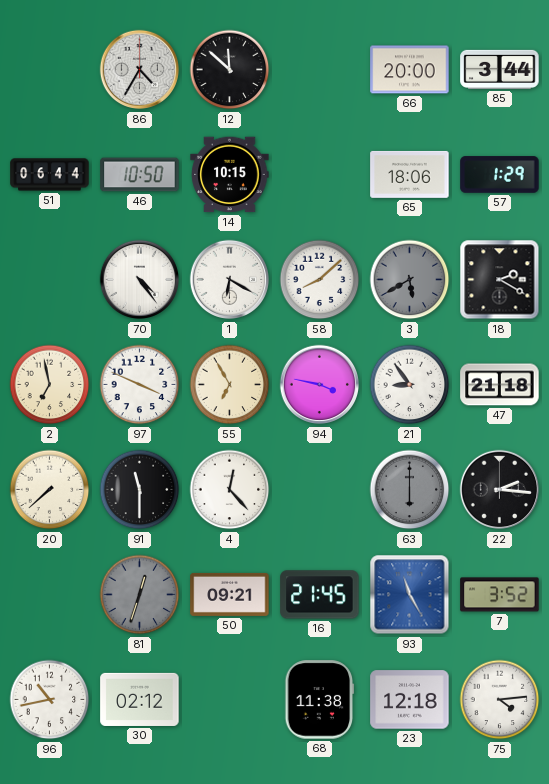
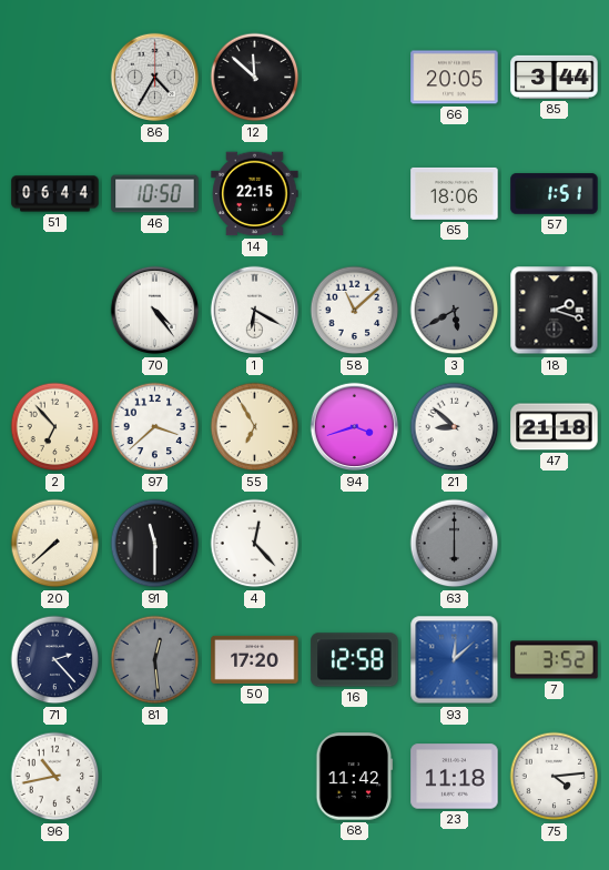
66: 20:00 -> 20:05 (455, 78)
14: 10:15 -> 22:15 (255, 194)
57: 1:29 -> 1:51 (555, 194)
58: 8:08 -> 11:08 (355, 311)
18: 2:20 -> 2:18 (555, 311)
2: 6:58 -> 6:53 (55, 427)
97: 3:49 -> 3:38 (155, 427)
94: 3:47 -> 3:42 (355, 427)
21: 8:54 -> 8:52 (455, 427)
22: 2:16 -> none (500, 490)
71: none -> 2:23 (55, 660)
81: 12:33 -> 12:29 (155, 660)
50: 09:21 -> 17:20 (255, 659)
16: 21:45 -> 12:58 (355, 660)
93: 11:25 -> 12:08 (455, 660)
30: 02:12 -> none (140, 699)
68: 11:38 -> 11:42 (355, 777)
23: 12:18 -> 11:18 (455, 777)
